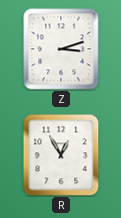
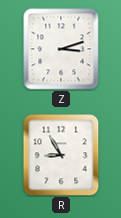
R: 12:55 -> 8:55 (61, 155)
